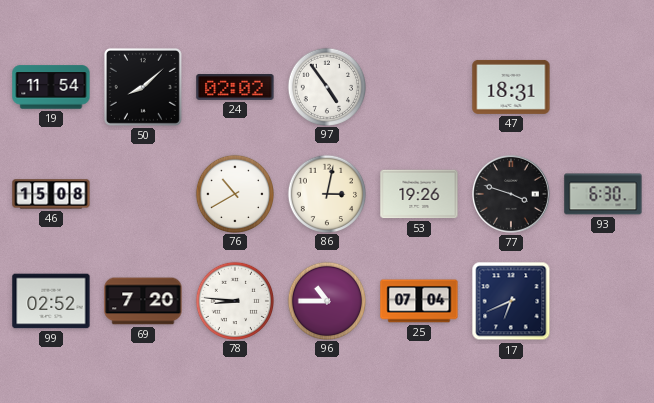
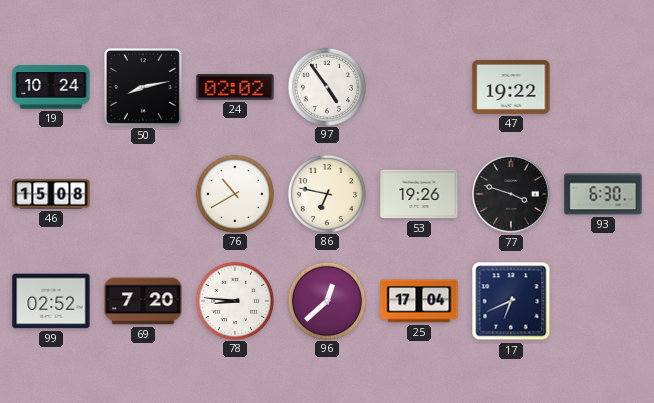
19: 11:54 -> 10:24 (51, 87)
50: 8:08 -> 8:13 (143, 87)
47: 18:31 -> 19:22 (511, 87)
86: 3:02 -> 6:47 (326, 193)
96: 10:45 -> 12:38 (326, 300)
25: 07:04 -> 17:04 (419, 301)
